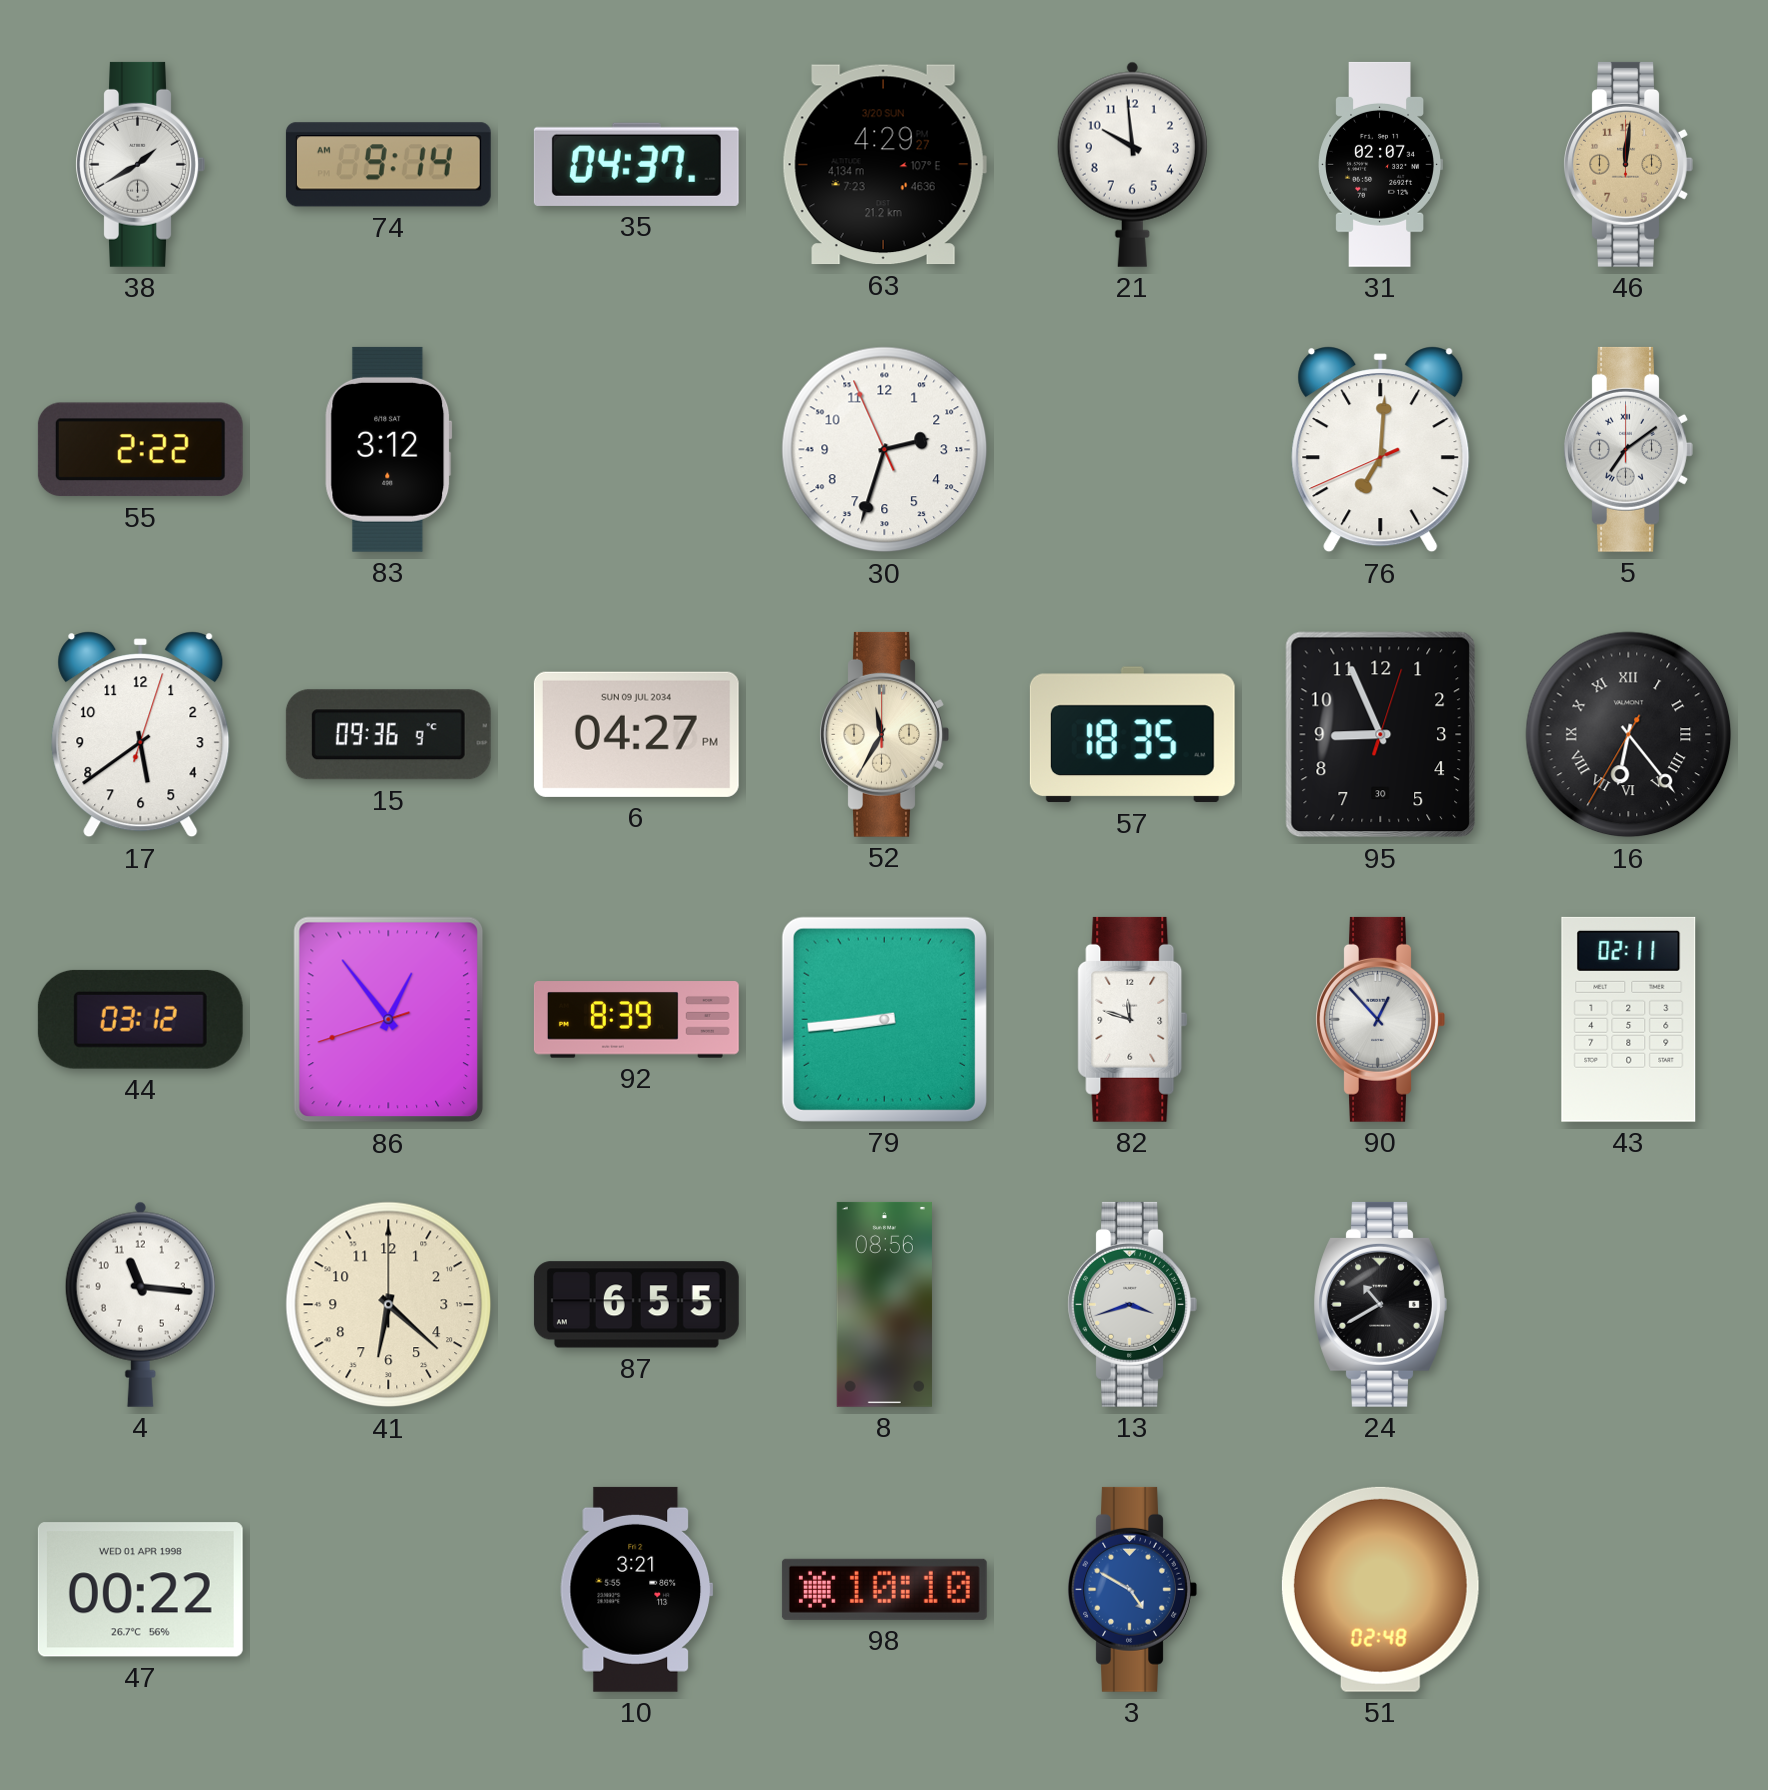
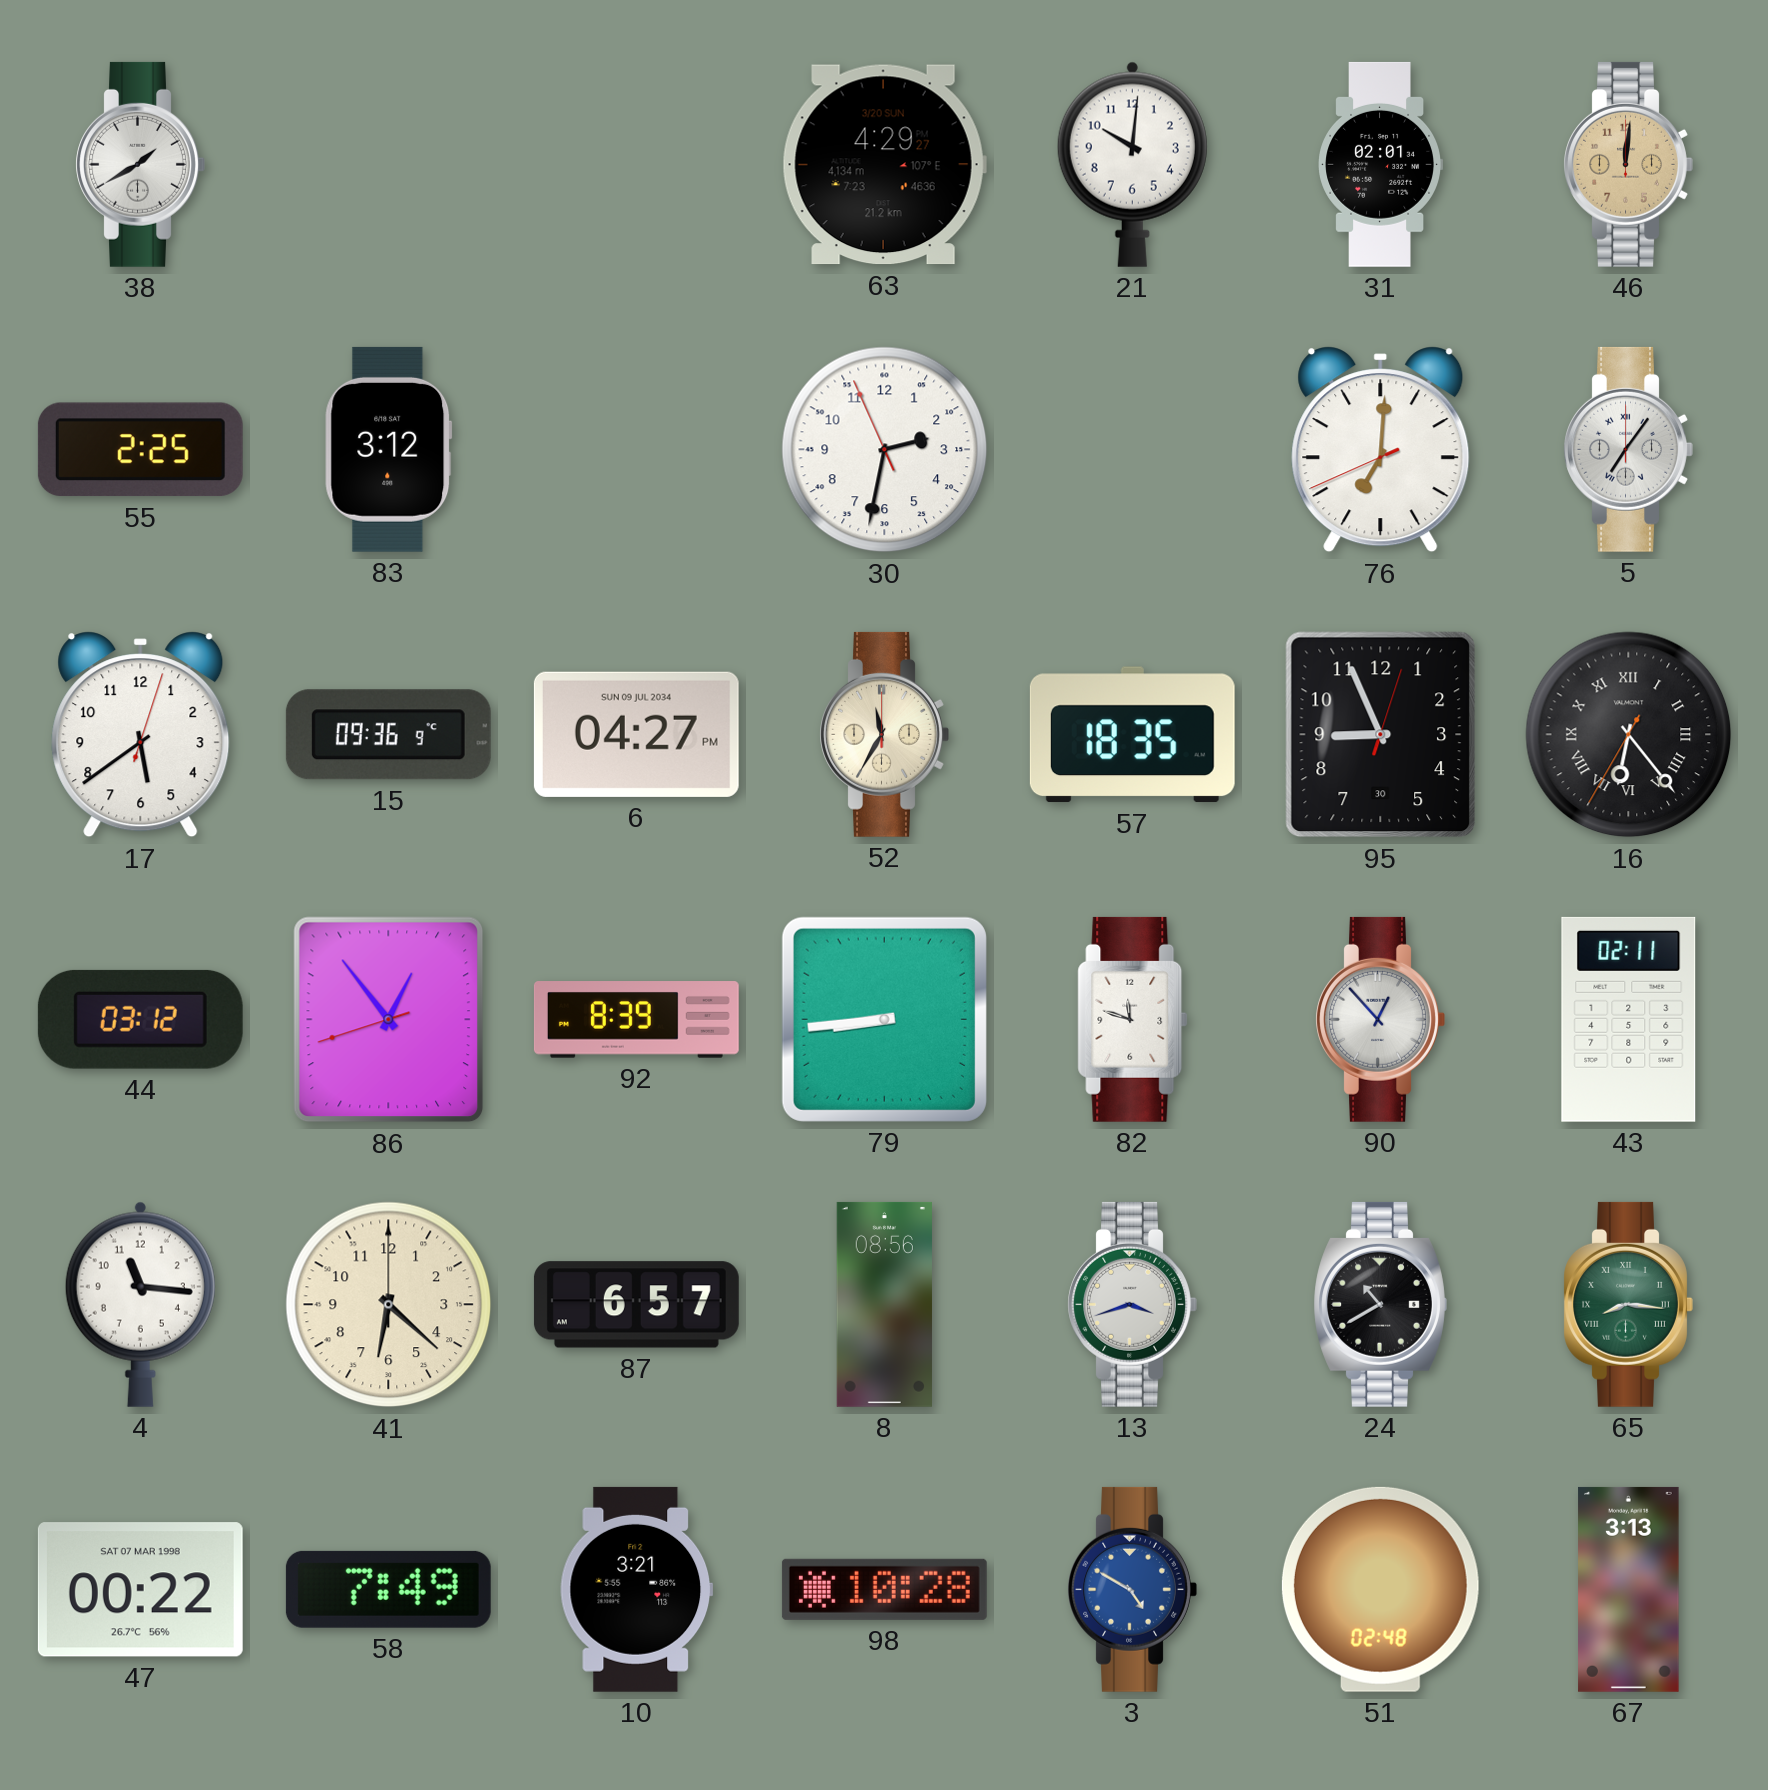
74: 9:14 -> none (388, 165)
35: 04:37 -> none (636, 164)
21: 9:59 -> 10:01 (1132, 164)
31: 02:07 -> 02:01 (1380, 164)
55: 2:22 -> 2:25 (140, 450)
30: 2:32 -> 2:31 (885, 450)
5: 7:09 -> 7:06 (1628, 449)
87: 6:55 -> 6:57 (636, 1305)
65: none -> 8:16 (1628, 1304)
47 date: WED 01 APR 1998 -> SAT 07 MAR 1998 (140, 1590)
58: none -> 7:49 (388, 1589)
98: 10:10 -> 10:28 (884, 1589)
67: none -> 3:13 (1629, 1589)
